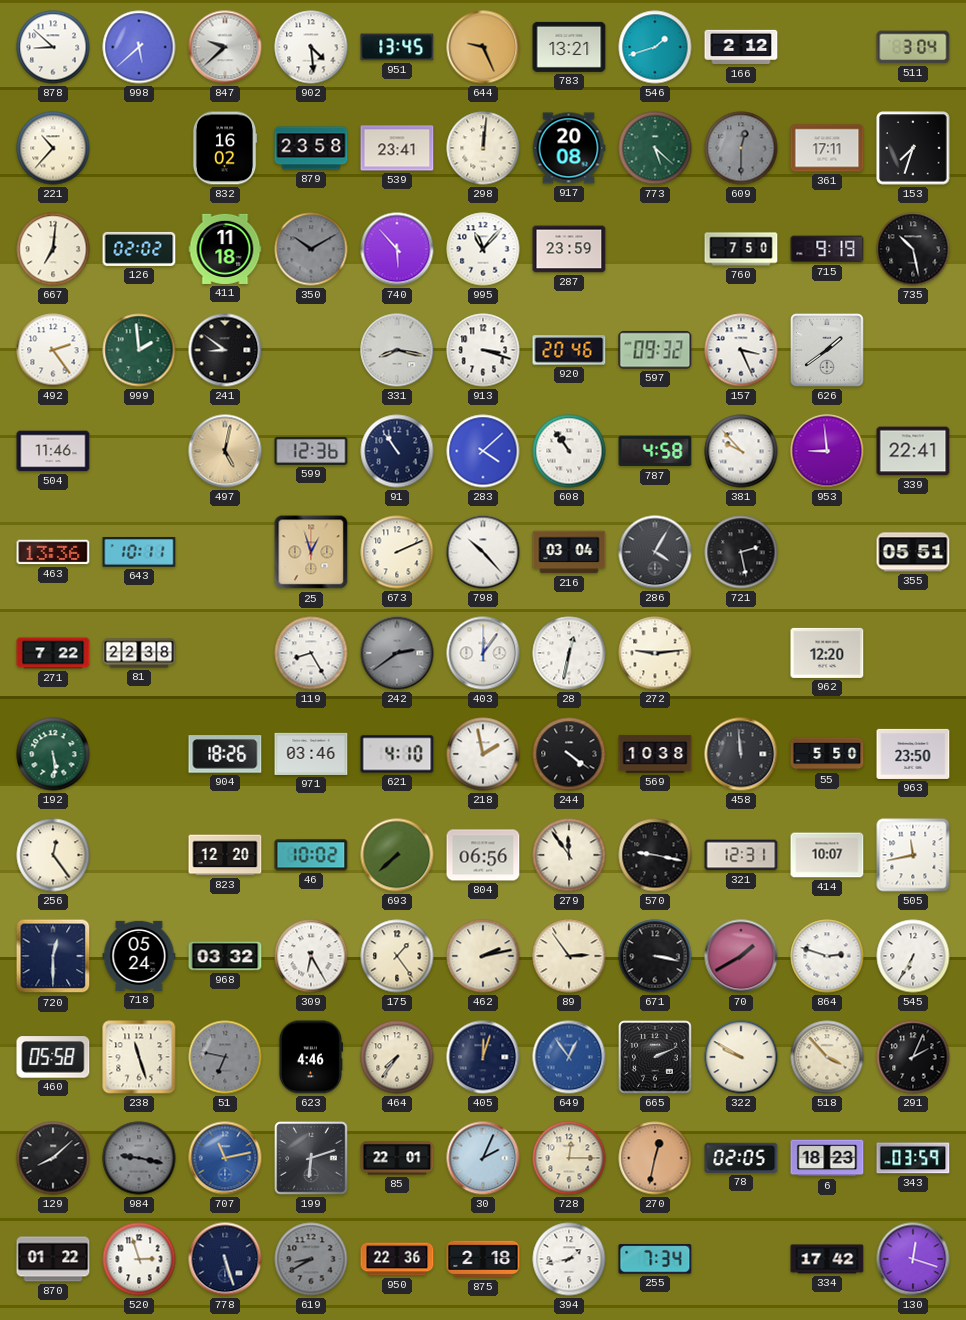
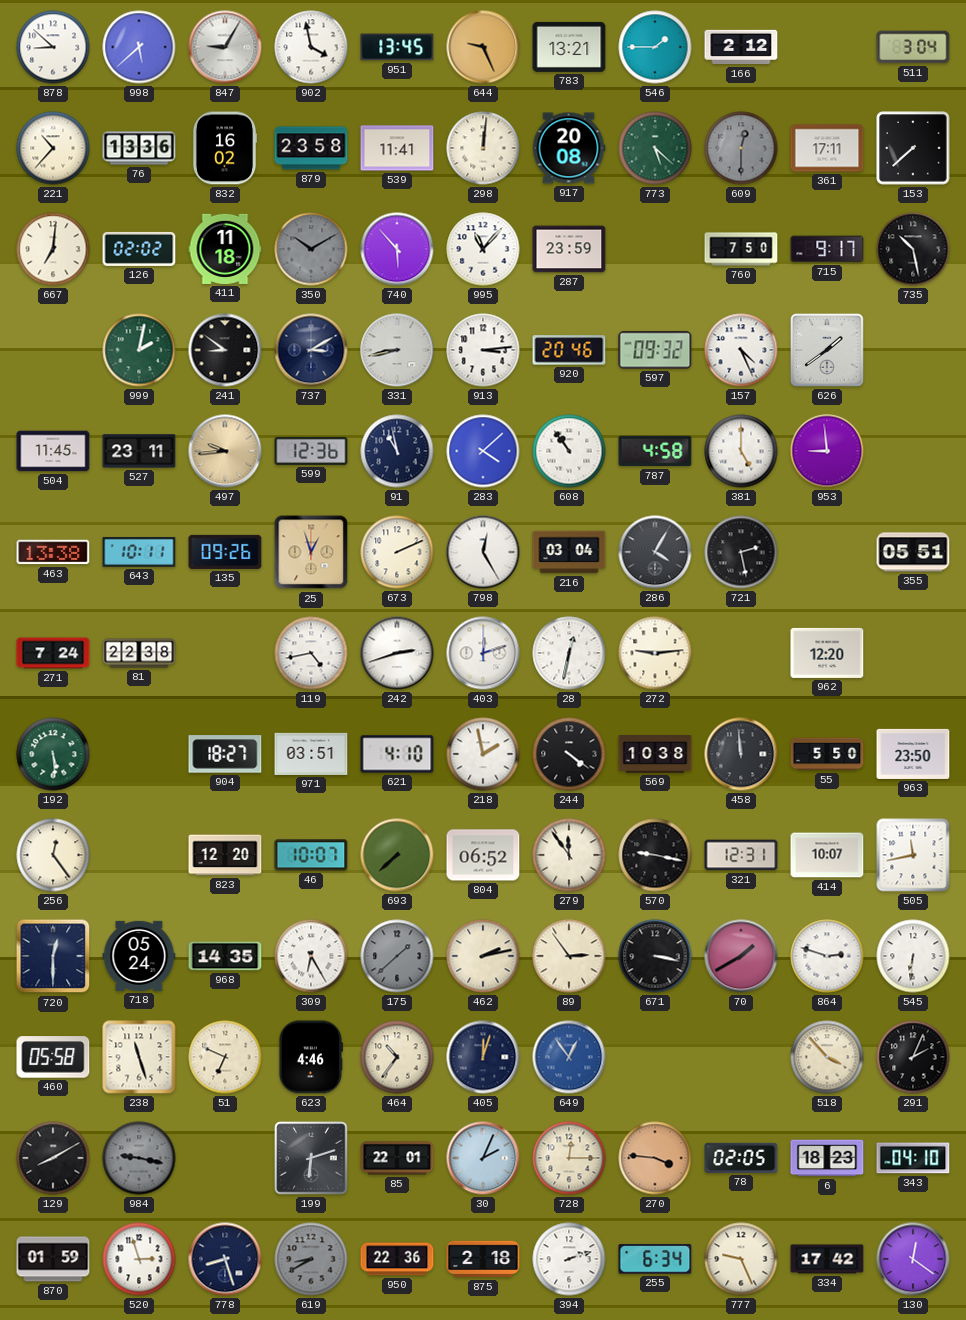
847: 9:38 -> 9:05 (225, 47)
902: 4:29 -> 3:58 (311, 47)
546: 1:42 -> 1:45 (655, 47)
76: none -> 13:36 (139, 148)
539: 23:41 -> 11:41 (397, 148)
153: 7:33 -> 7:38 (913, 148)
715: 9:19 -> 9:17 (827, 249)
492: 2:24 -> none (53, 350)
999: 1:59 -> 2:02 (139, 350)
737: none -> 3:10 (311, 350)
331: 8:17 -> 8:43 (397, 350)
913: 3:18 -> 3:14 (483, 350)
157: 3:26 -> 4:26 (741, 350)
504: 11:46 -> 11:45 (53, 451)
527: none -> 23:11 (139, 451)
497: 5:02 -> 9:44 (225, 451)
91: 10:54 -> 10:58 (397, 451)
381: 9:53 -> 5:00 (741, 451)
339: 22:41 -> none (913, 451)
463: 13:36 -> 13:38 (53, 552)
135: none -> 09:26 (225, 552)
798: 10:23 -> 12:25 (483, 552)
271: 7:22 -> 7:24 (53, 653)
119: 8:25 -> 4:43 (311, 653)
242: 2:39 -> 2:42 (397, 653)
242 dial: grey -> white (397, 653)
403: 12:06 -> 12:12 (483, 653)
904: 18:26 -> 18:27 (225, 754)
971: 03:46 -> 03:51 (311, 754)
46: 10:02 -> 10:07 (311, 855)
804: 06:56 -> 06:52 (483, 855)
968: 03:32 -> 14:35 (225, 956)
175: 1:24 -> 1:38 (397, 956)
175 dial: cream -> grey (397, 956)
545: 6:35 -> 6:31 (913, 956)
51: 6:47 -> 6:49 (225, 1057)
51 dial: grey -> cream (225, 1057)
464: 7:36 -> 10:36 (397, 1057)
665: 2:11 -> none (655, 1057)
322: 9:50 -> none (741, 1057)
129: 8:08 -> 8:10 (53, 1158)
707: 11:13 -> none (225, 1158)
270: 12:32 -> 3:46 (655, 1158)
343: 03:59 -> 04:10 (913, 1158)
870: 01:22 -> 01:59 (53, 1259)
778: 5:27 -> 8:27 (225, 1259)
394: 1:43 -> 2:12 (569, 1259)
255: 7:34 -> 6:34 (655, 1259)
777: none -> 9:26 (741, 1259)
130: 12:18 -> 12:21 (913, 1259)
